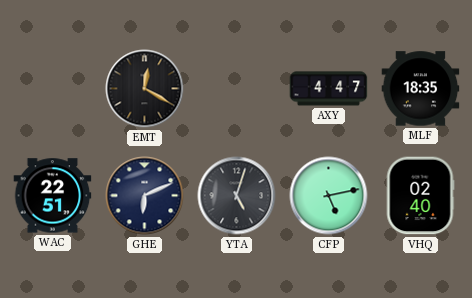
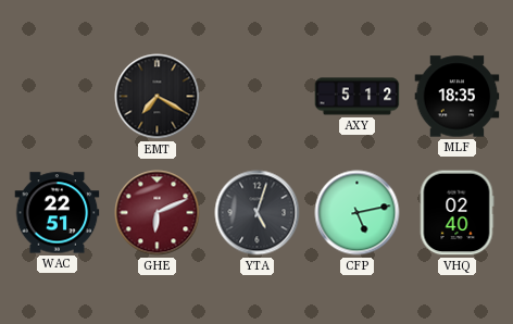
EMT: 12:20 -> 7:20 (158, 97)
AXY: 4:47 -> 5:12 (358, 97)
GHE dial: navy -> burgundy (158, 213)
